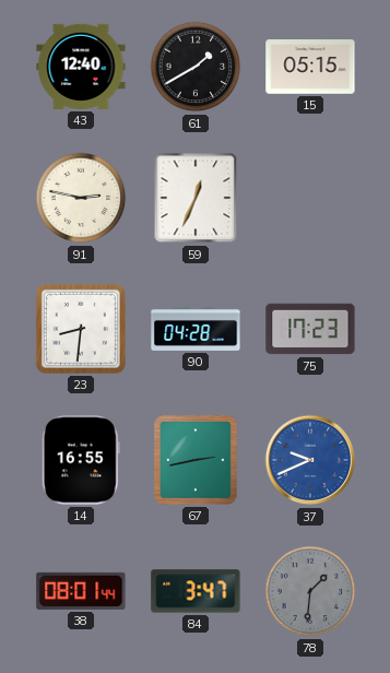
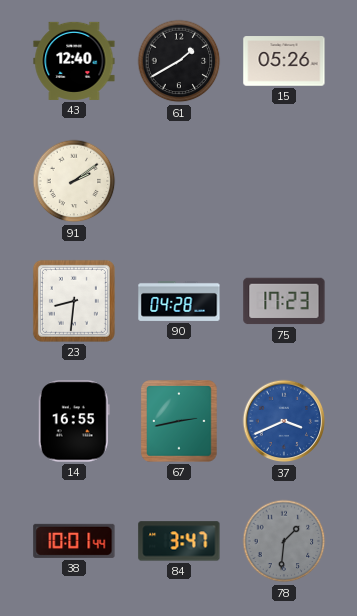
15: 05:15 -> 05:26 (284, 61)
91: 2:47 -> 2:09 (74, 181)
59: 12:34 -> none (196, 198)
37: 9:41 -> 3:41 (284, 421)
38: 08:01 -> 10:01 (74, 541)
